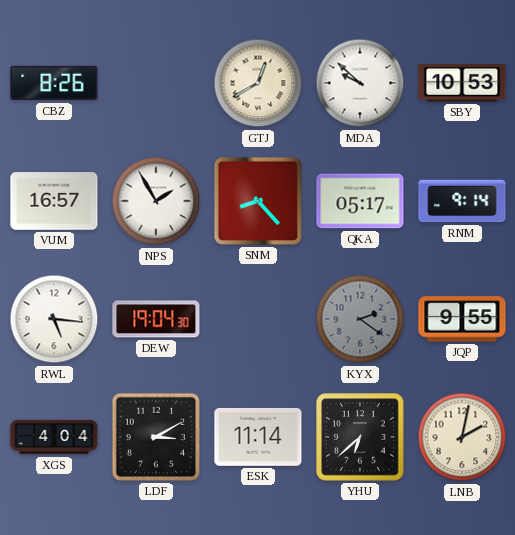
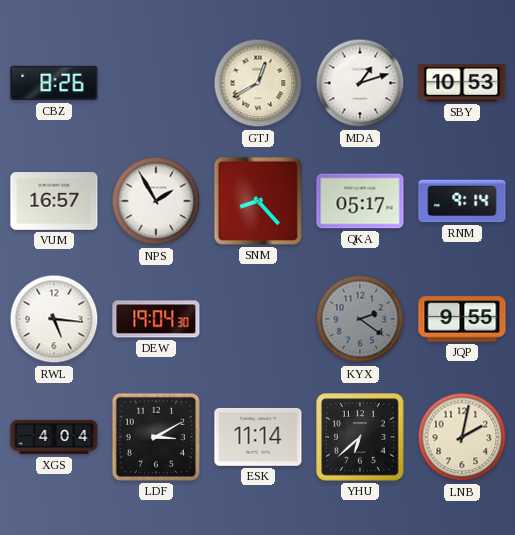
MDA: 9:52 -> 1:12 (360, 83)
